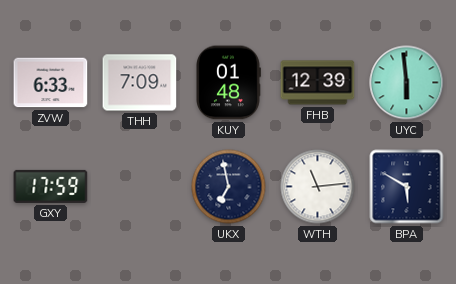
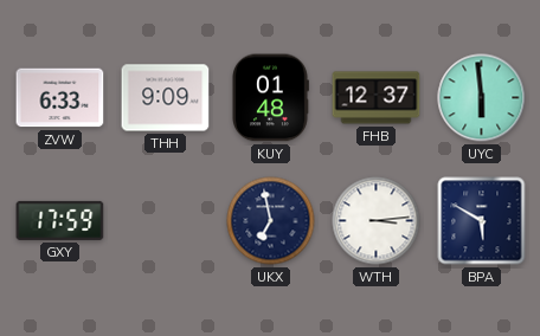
THH: 7:09 -> 9:09 (166, 98)
FHB: 12:39 -> 12:37 (377, 98)
WTH: 11:14 -> 3:14 (377, 221)
